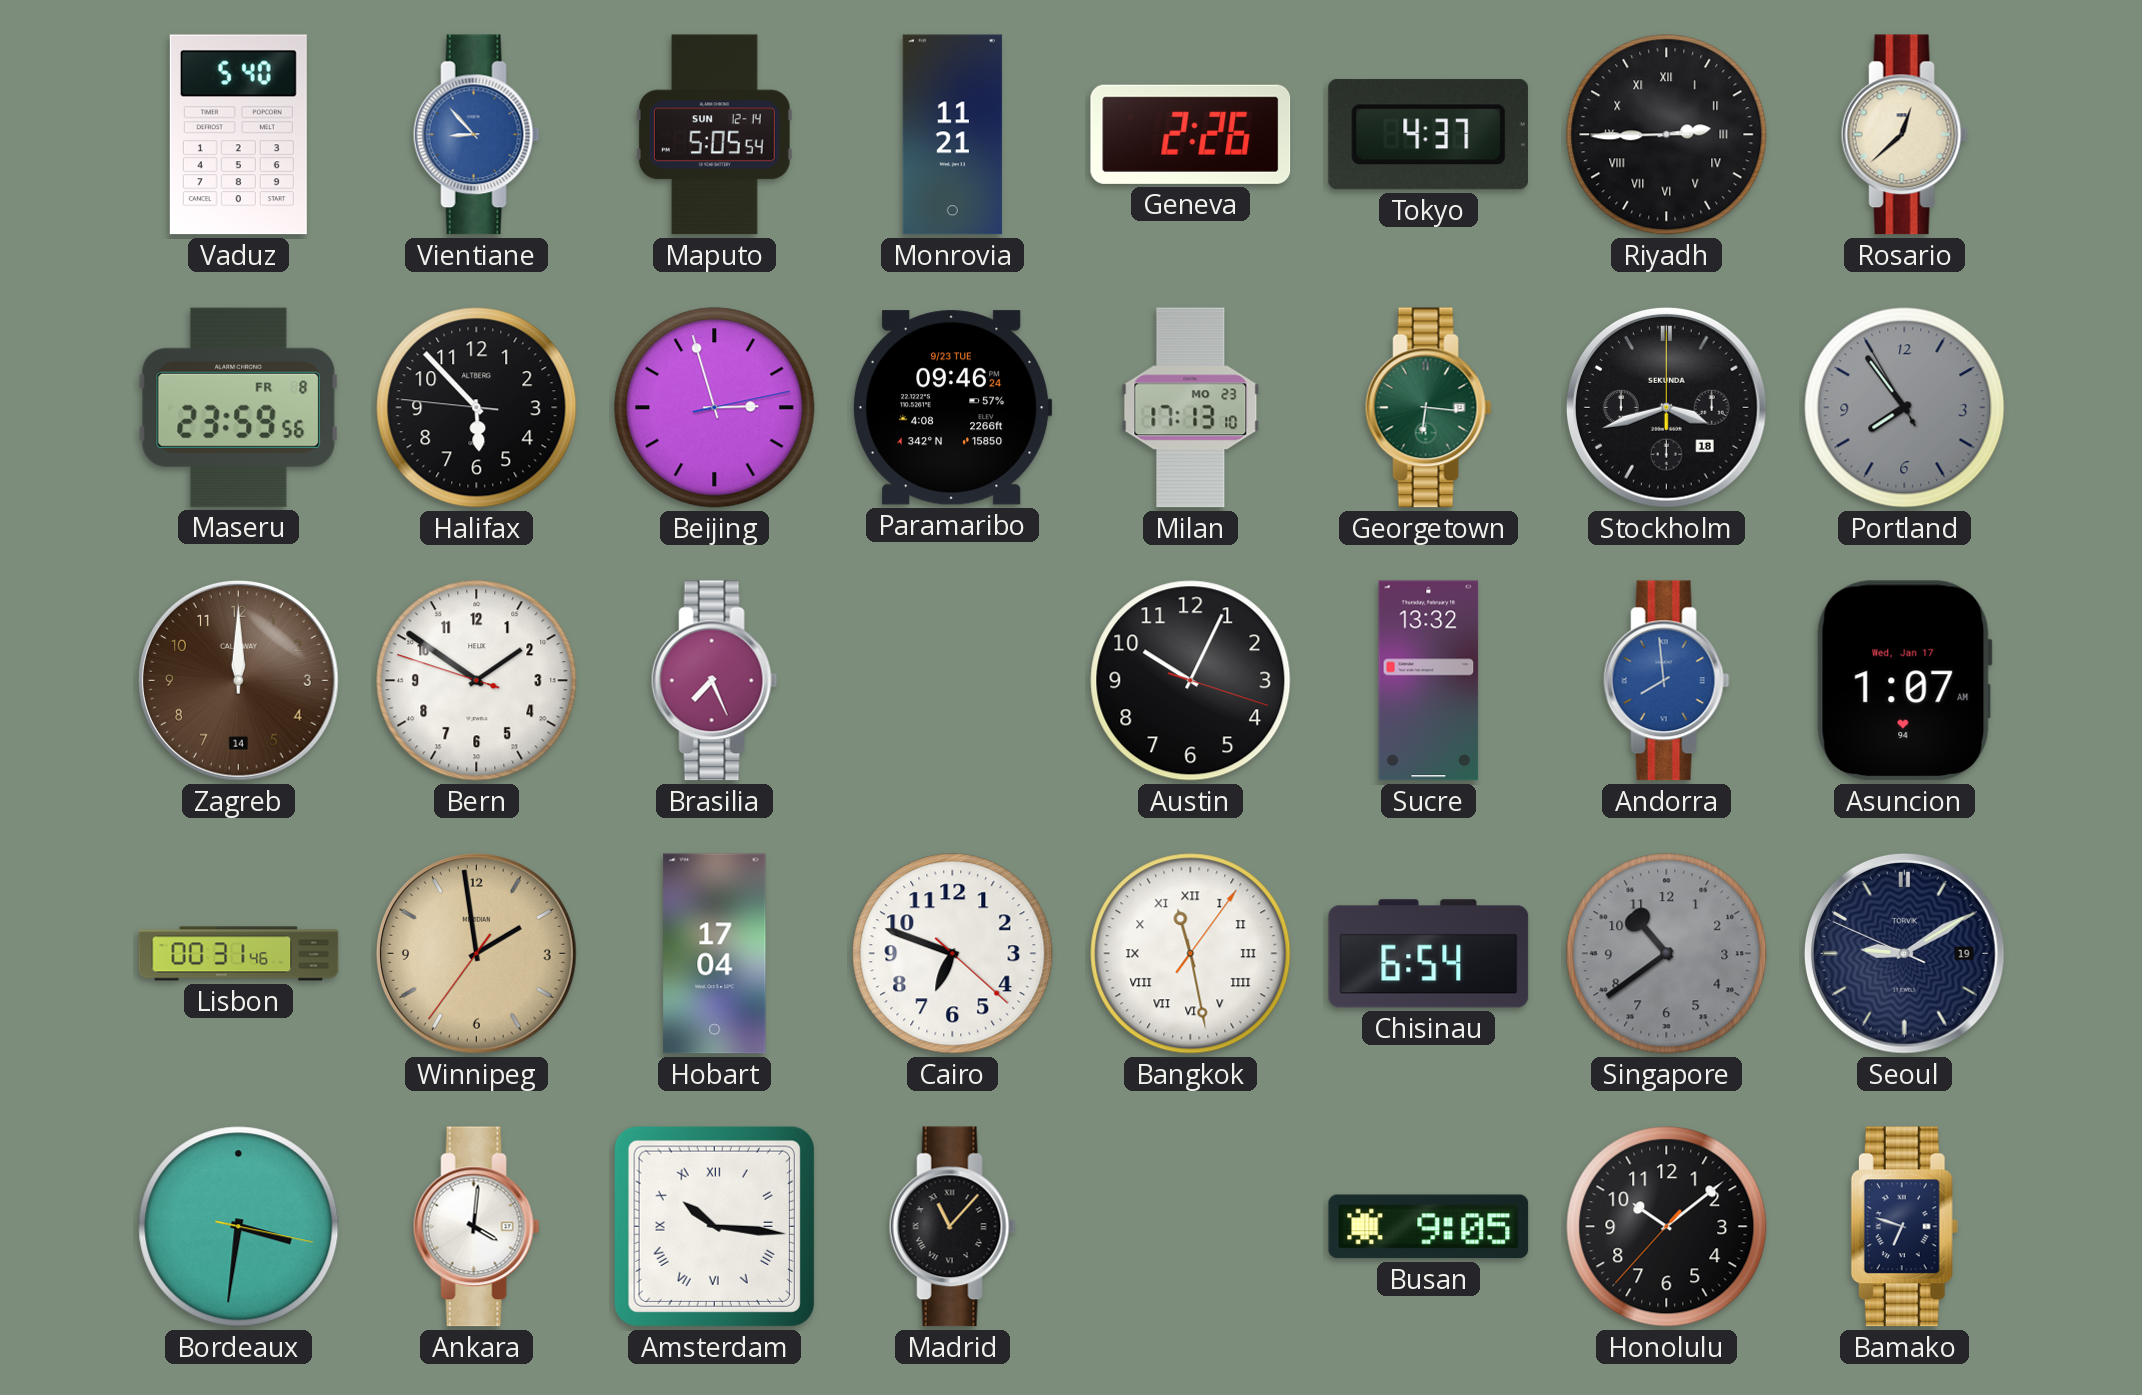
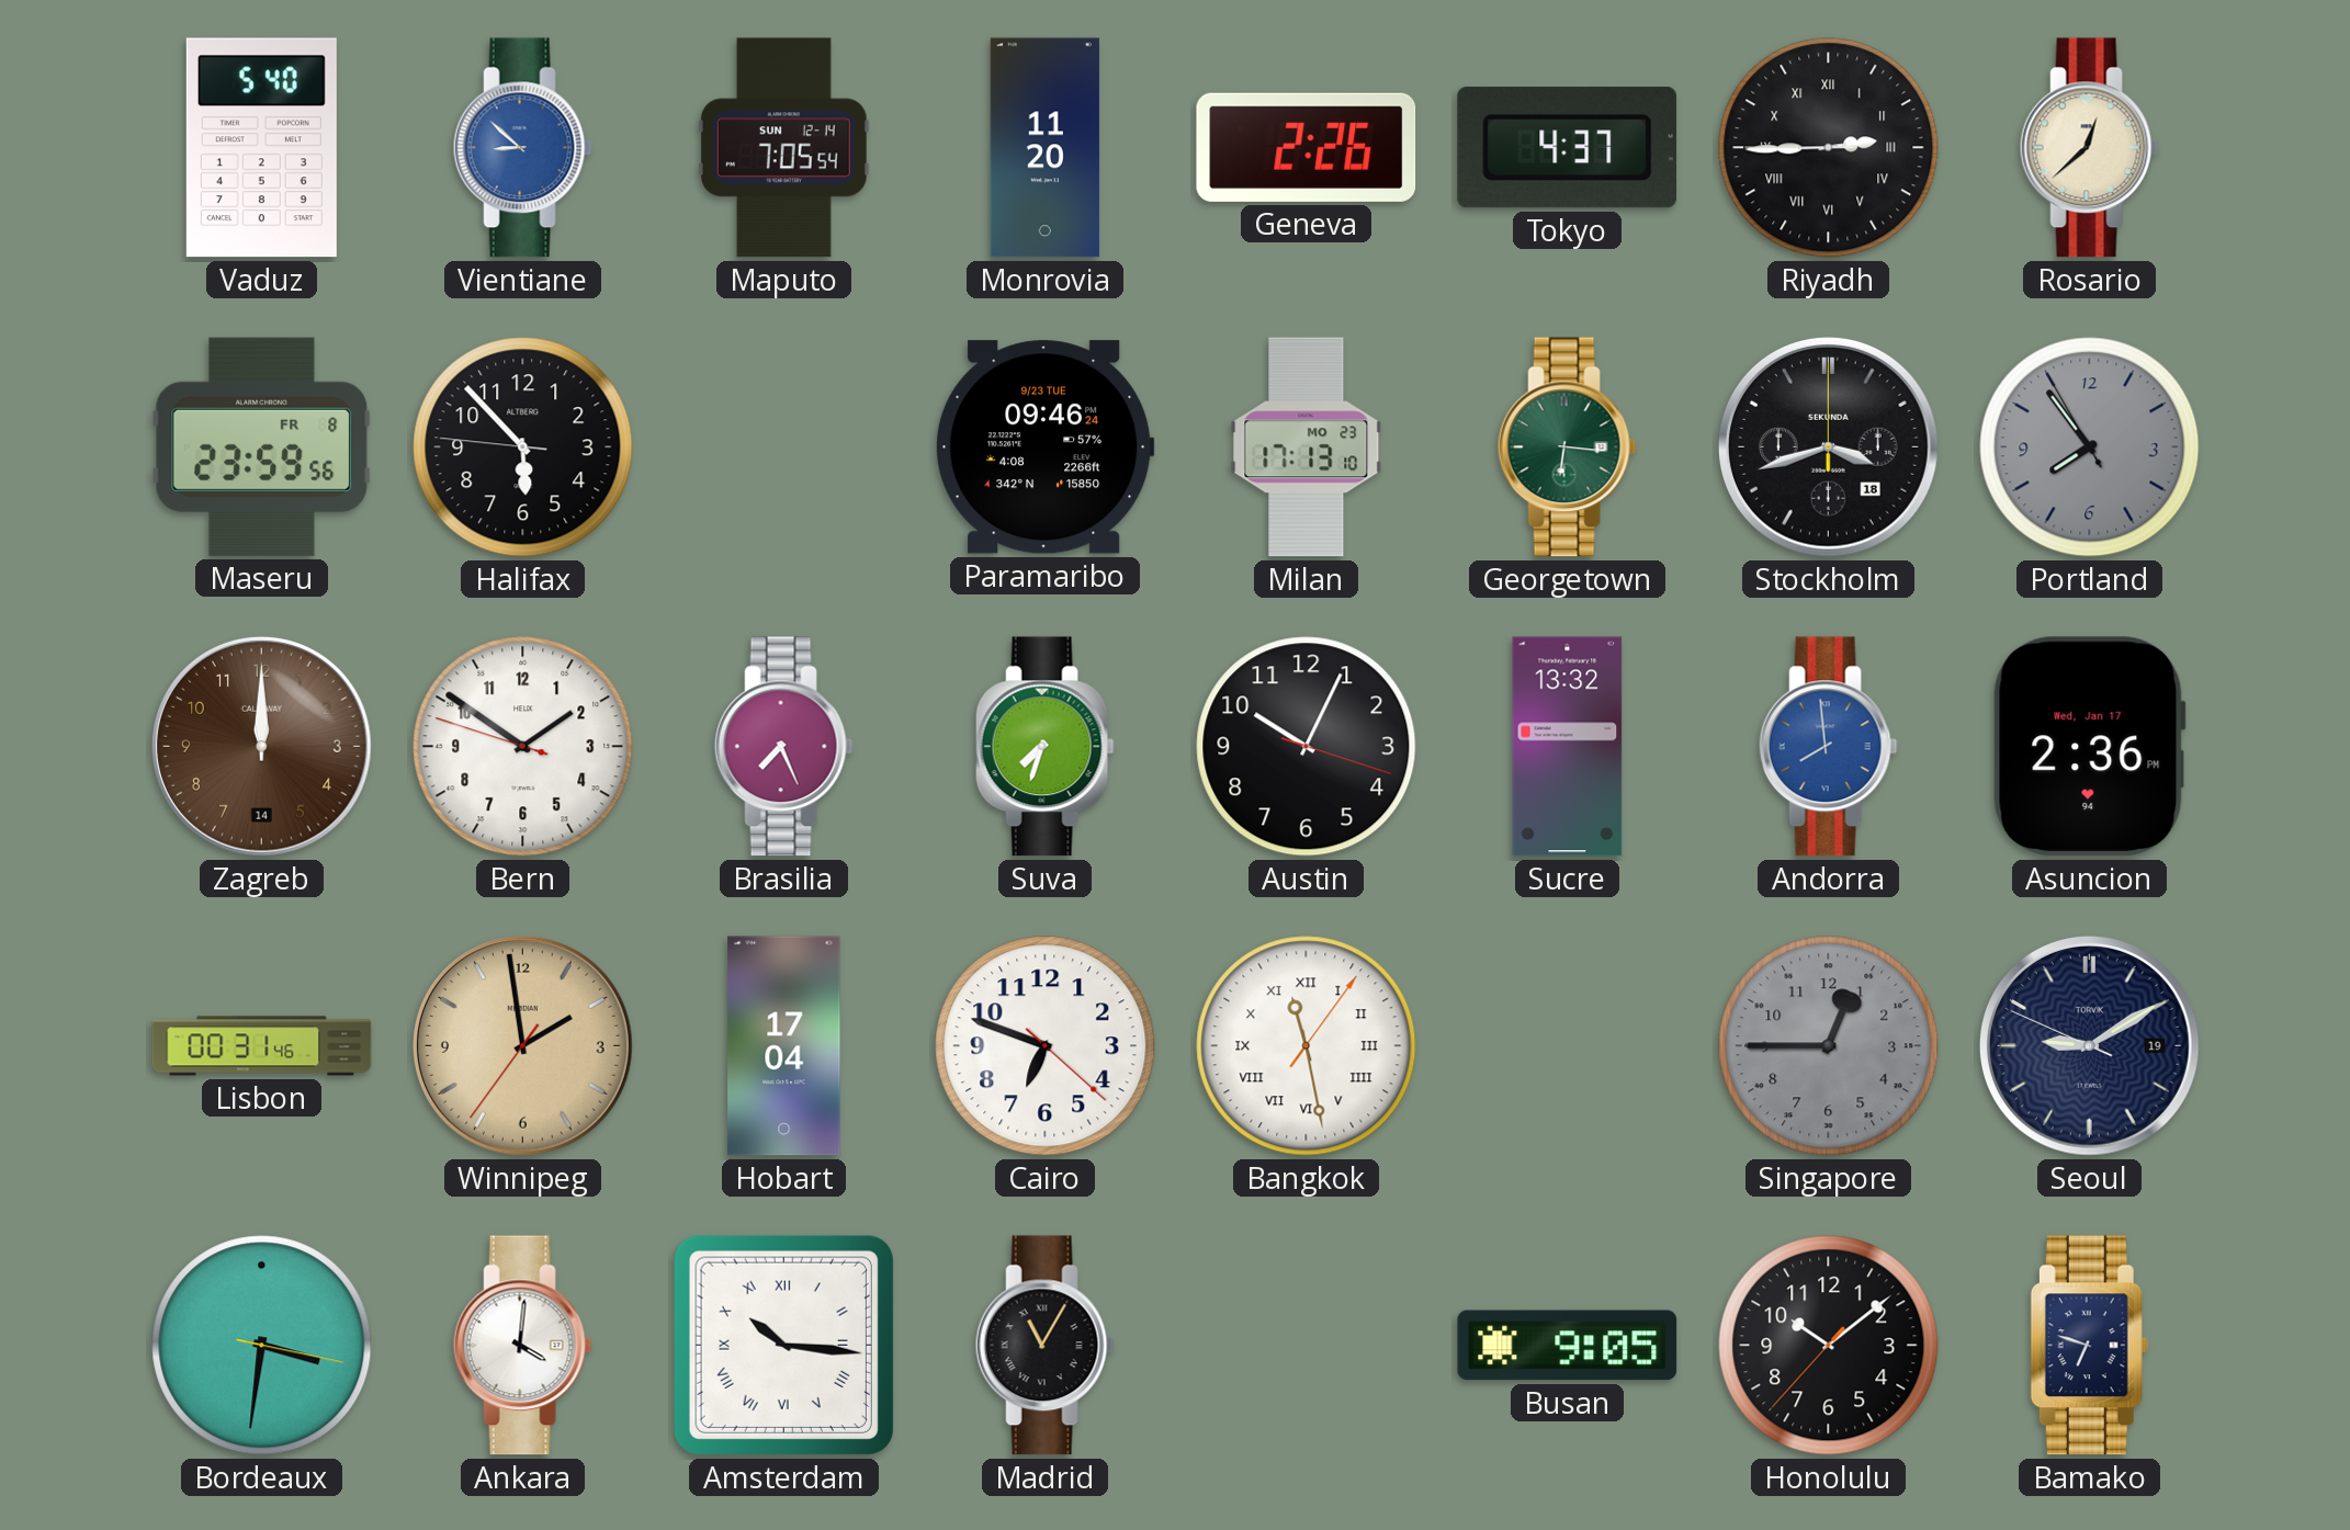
Vientiane: 8:53 -> 8:52 (522, 148)
Maputo: 5:05 -> 7:05 (783, 148)
Monrovia: 11:21 -> 11:20 (1044, 148)
Beijing: 2:57 -> none (715, 408)
Suva: none -> 7:33 (1044, 747)
Asuncion: 1:07 -> 2:36 (2089, 747)
Chisinau: 6:54 -> none (1429, 954)
Singapore: 10:39 -> 12:45 (1829, 1046)
Madrid: 11:07 -> 11:05 (1044, 1346)
